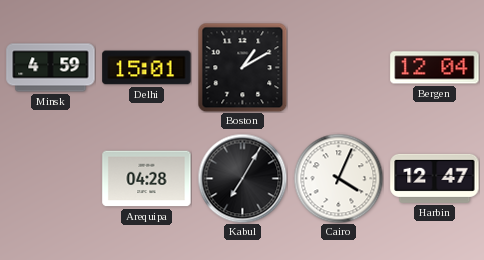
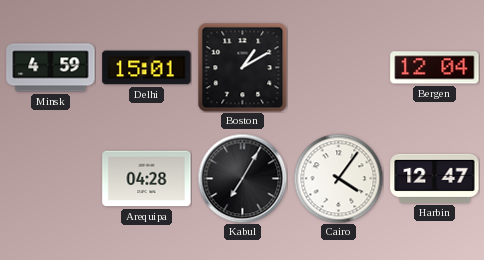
Cairo: 4:04 -> 4:06 (338, 178)
